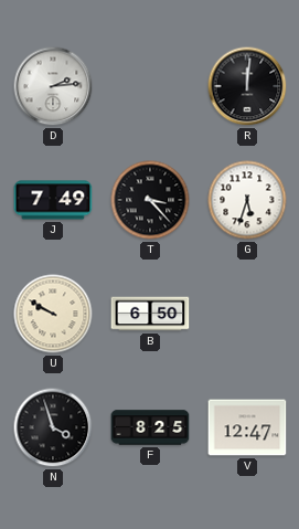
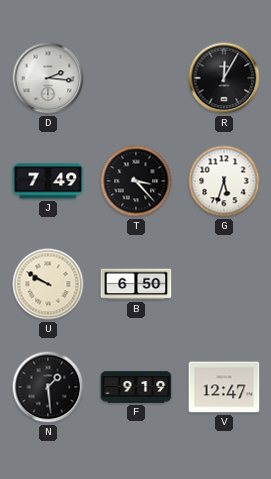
D: 2:14 -> 2:16 (48, 78)
R: 12:01 -> 12:05 (224, 78)
N: 3:57 -> 1:29 (48, 387)
F: 8:25 -> 9:19 (136, 387)
